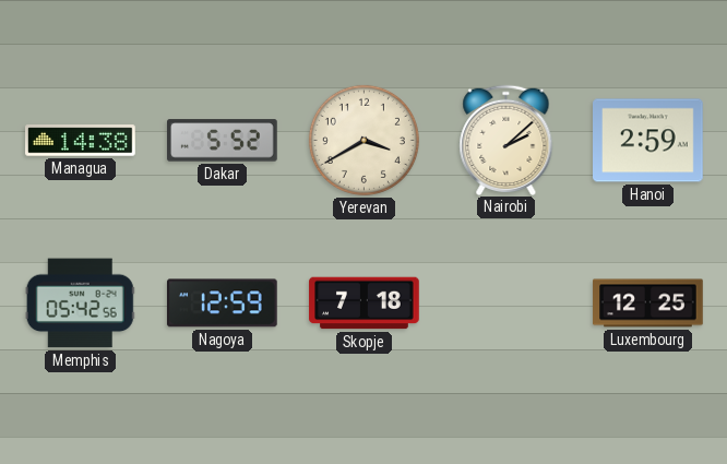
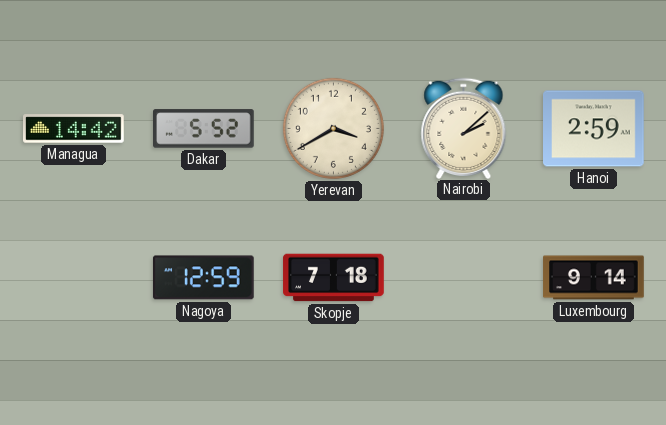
Managua: 14:38 -> 14:42 (74, 129)
Memphis: 05:42 -> none (80, 304)
Luxembourg: 12:25 -> 9:14 (594, 278)
